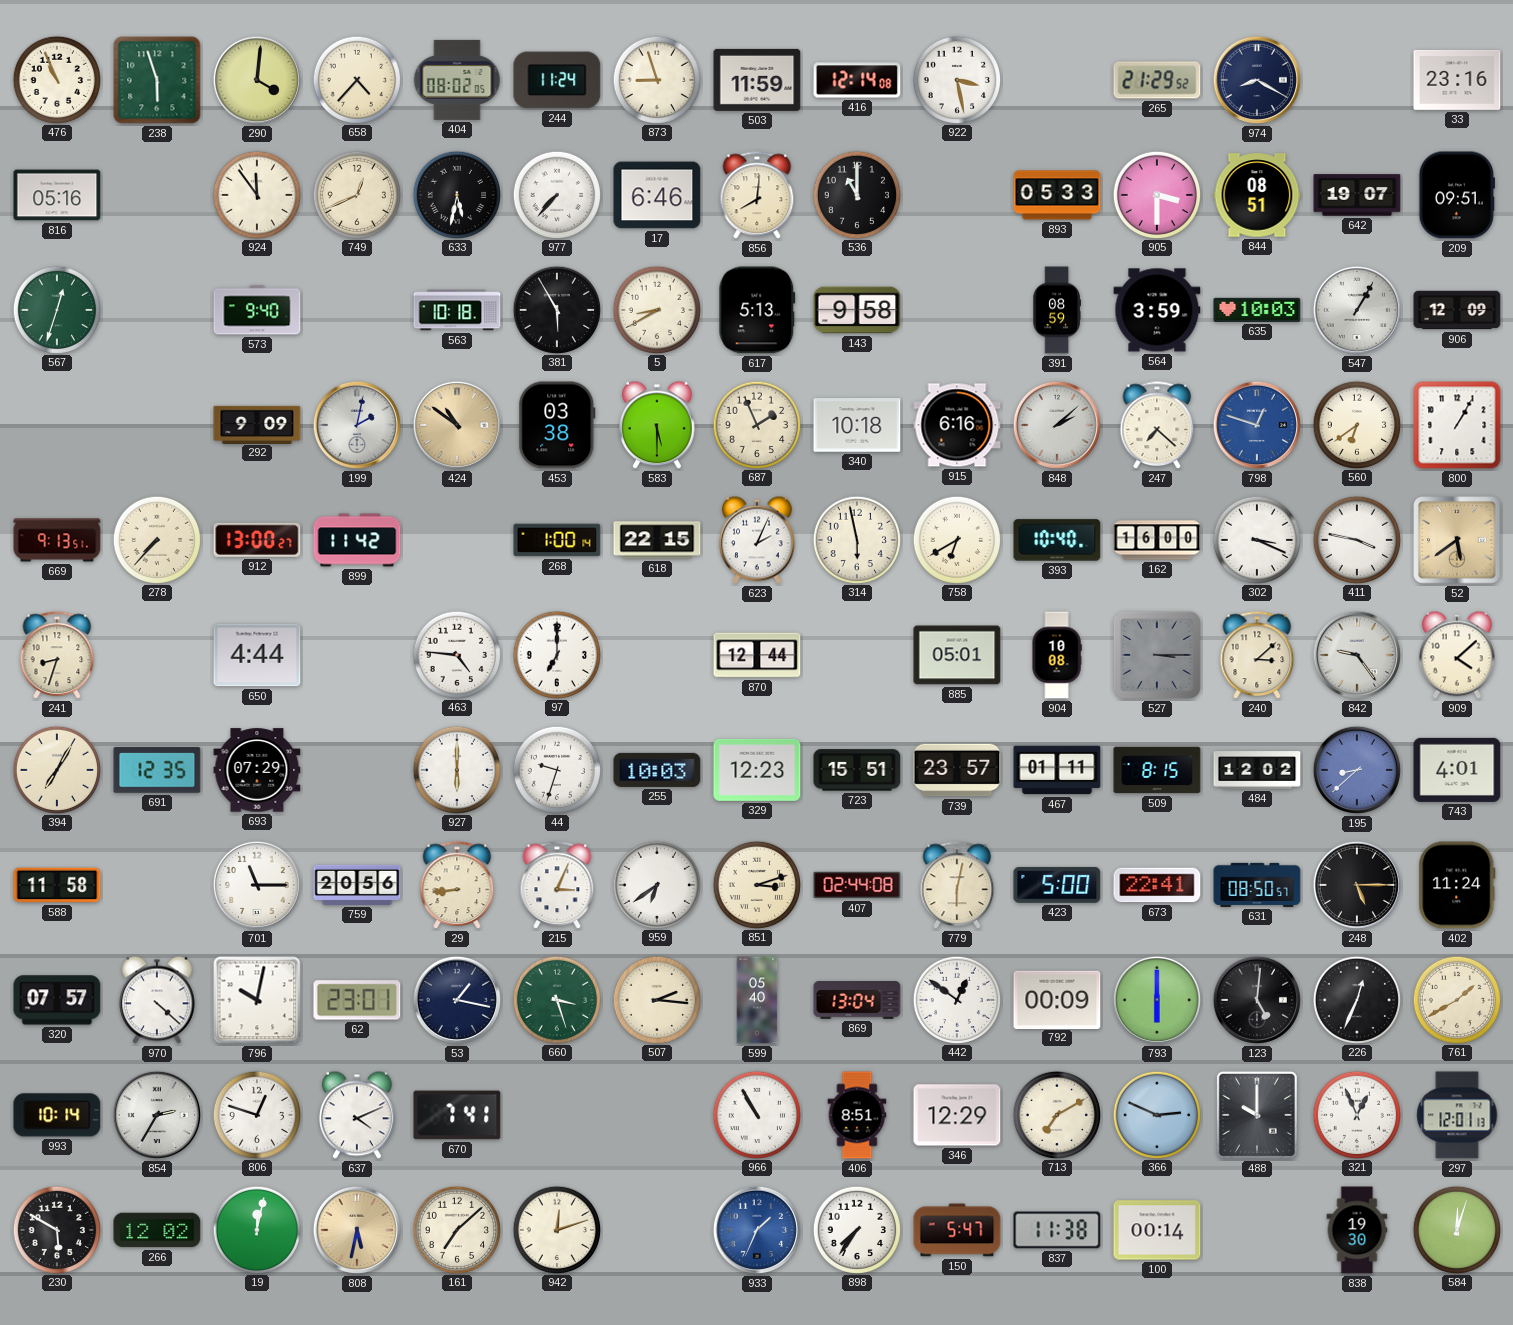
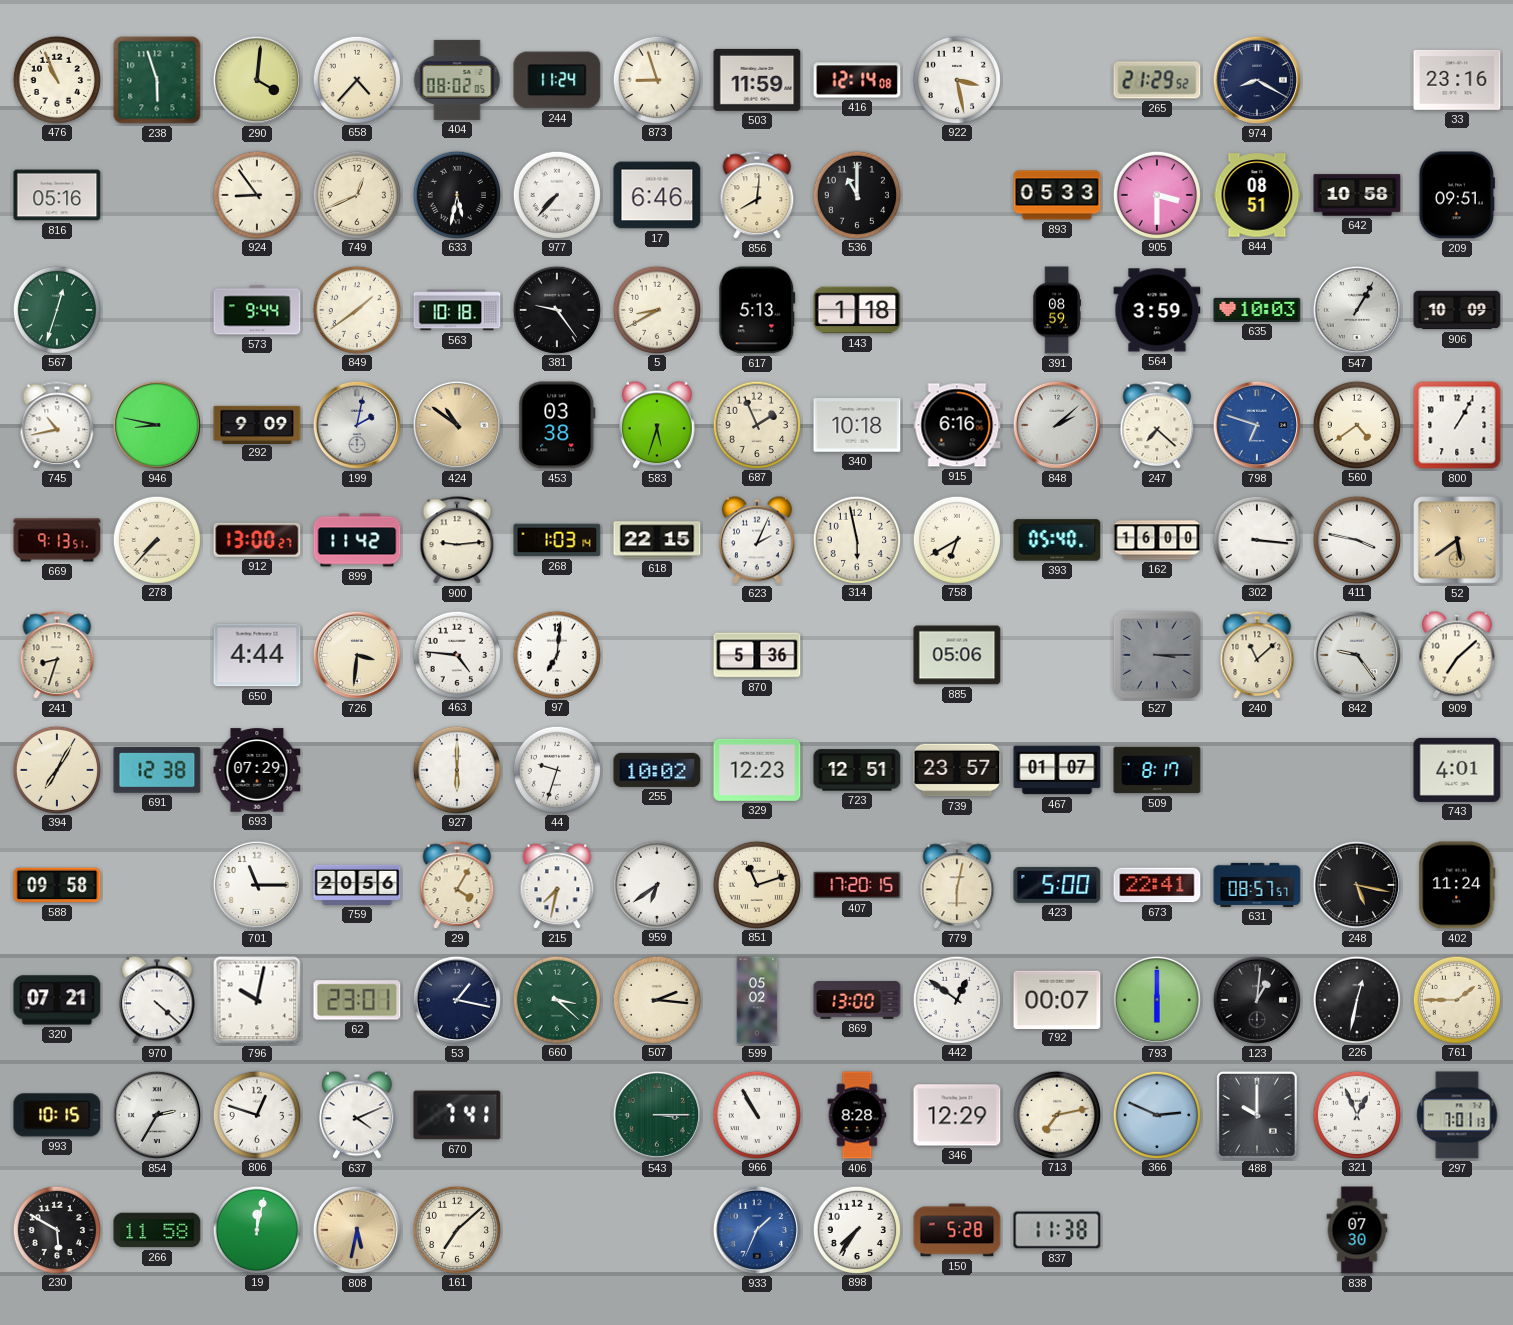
924: 11:54 -> 8:54 (256, 194)
642: 19:07 -> 10:58 (1357, 195)
573: 9:40 -> 9:44 (257, 310)
849: none -> 1:39 (356, 309)
381: 5:55 -> 9:24 (556, 309)
143: 9:58 -> 1:18 (857, 310)
906: 12:09 -> 10:09 (1457, 310)
745: none -> 10:43 (57, 426)
946: none -> 8:47 (157, 425)
583: 5:30 -> 5:33 (658, 425)
798: 12:48 -> 6:48 (1257, 425)
560: 6:39 -> 4:39 (1356, 424)
900: none -> 9:14 (457, 541)
268: 1:00 -> 1:03 (557, 540)
393: 10:40 -> 05:40 (1057, 540)
302: 3:19 -> 3:16 (1256, 539)
726: none -> 3:31 (357, 655)
97: 7:00 -> 7:01 (556, 654)
870: 12:44 -> 5:36 (757, 655)
885: 05:01 -> 05:06 (957, 655)
904: 10:08 -> none (1057, 655)
240: 3:08 -> 11:08 (1257, 656)
909: 4:08 -> 7:08 (1458, 655)
691: 12:35 -> 12:38 (157, 770)
255: 10:03 -> 10:02 (657, 770)
723: 15:51 -> 12:51 (857, 770)
467: 01:11 -> 01:07 (1057, 770)
509: 8:15 -> 8:17 (1157, 770)
484: 12:02 -> none (1257, 770)
195: 8:38 -> none (1357, 770)
588: 11:58 -> 09:58 (57, 885)
29: 8:44 -> 4:05 (457, 886)
215: 3:04 -> 7:32 (557, 886)
851: 3:12 -> 11:12 (756, 884)
407: 02:44 -> 17:20 (857, 885)
631: 08:50 -> 08:57 (1257, 885)
248: 5:15 -> 5:17 (1357, 885)
320: 07:57 -> 07:21 (57, 1000)
660: 3:27 -> 3:22 (556, 999)
599: 05:40 -> 05:02 (757, 1000)
869: 13:04 -> 13:00 (857, 1000)
792: 00:09 -> 00:07 (1057, 999)
123: 5:01 -> 1:01 (1257, 1000)
226: 12:34 -> 12:32 (1356, 999)
761: 1:40 -> 1:45 (1456, 999)
993: 10:14 -> 10:15 (57, 1115)
543: none -> 3:15 (657, 1115)
406: 8:51 -> 8:28 (857, 1115)
713: 7:10 -> 7:13 (1056, 1114)
297: 12:01 -> 7:01 (1457, 1115)
266: 12:02 -> 11:58 (157, 1230)
942: 12:12 -> none (556, 1229)
150: 5:47 -> 5:28 (957, 1230)
100: 00:14 -> none (1157, 1230)
838: 19:30 -> 07:30 (1357, 1230)
584: 12:03 -> none (1456, 1229)
